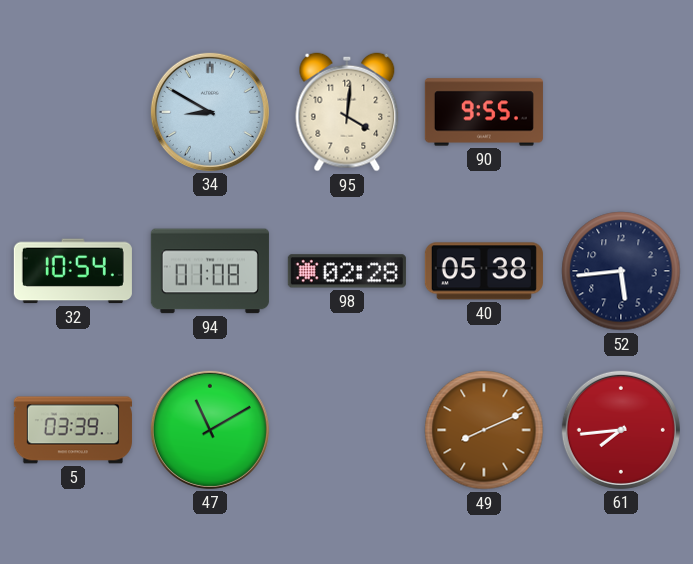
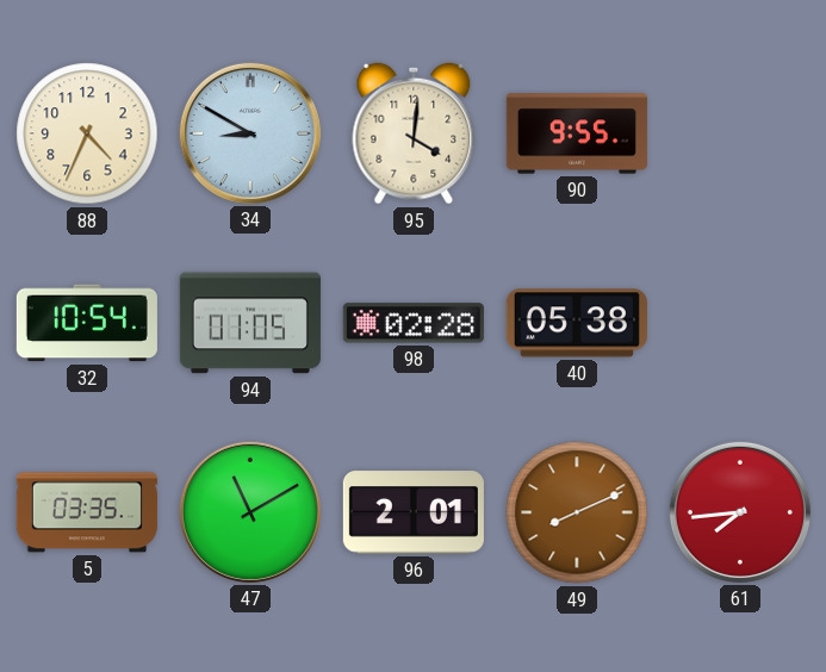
88: none -> 4:34 (87, 133)
94: 01:08 -> 01:05 (250, 323)
52: 5:44 -> none (621, 271)
5: 03:39 -> 03:35 (87, 512)
96: none -> 2:01 (414, 512)
